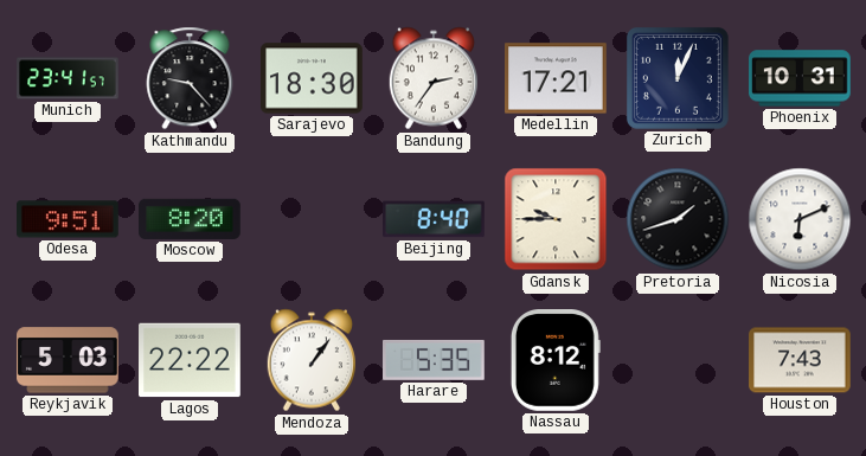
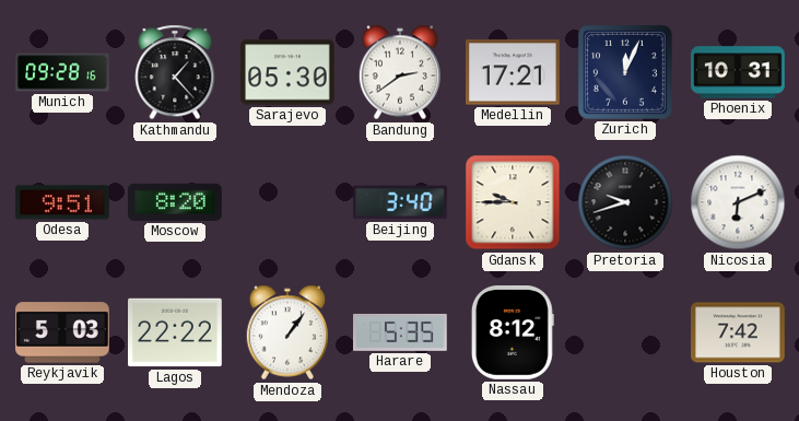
Munich: 23:41 -> 09:28 (62, 72)
Kathmandu: 9:23 -> 1:23 (175, 72)
Sarajevo: 18:30 -> 05:30 (289, 72)
Bandung: 2:36 -> 2:39 (399, 72)
Beijing: 8:40 -> 3:40 (401, 202)
Pretoria: 1:42 -> 9:42 (625, 202)
Houston: 7:43 -> 7:42 (739, 332)
